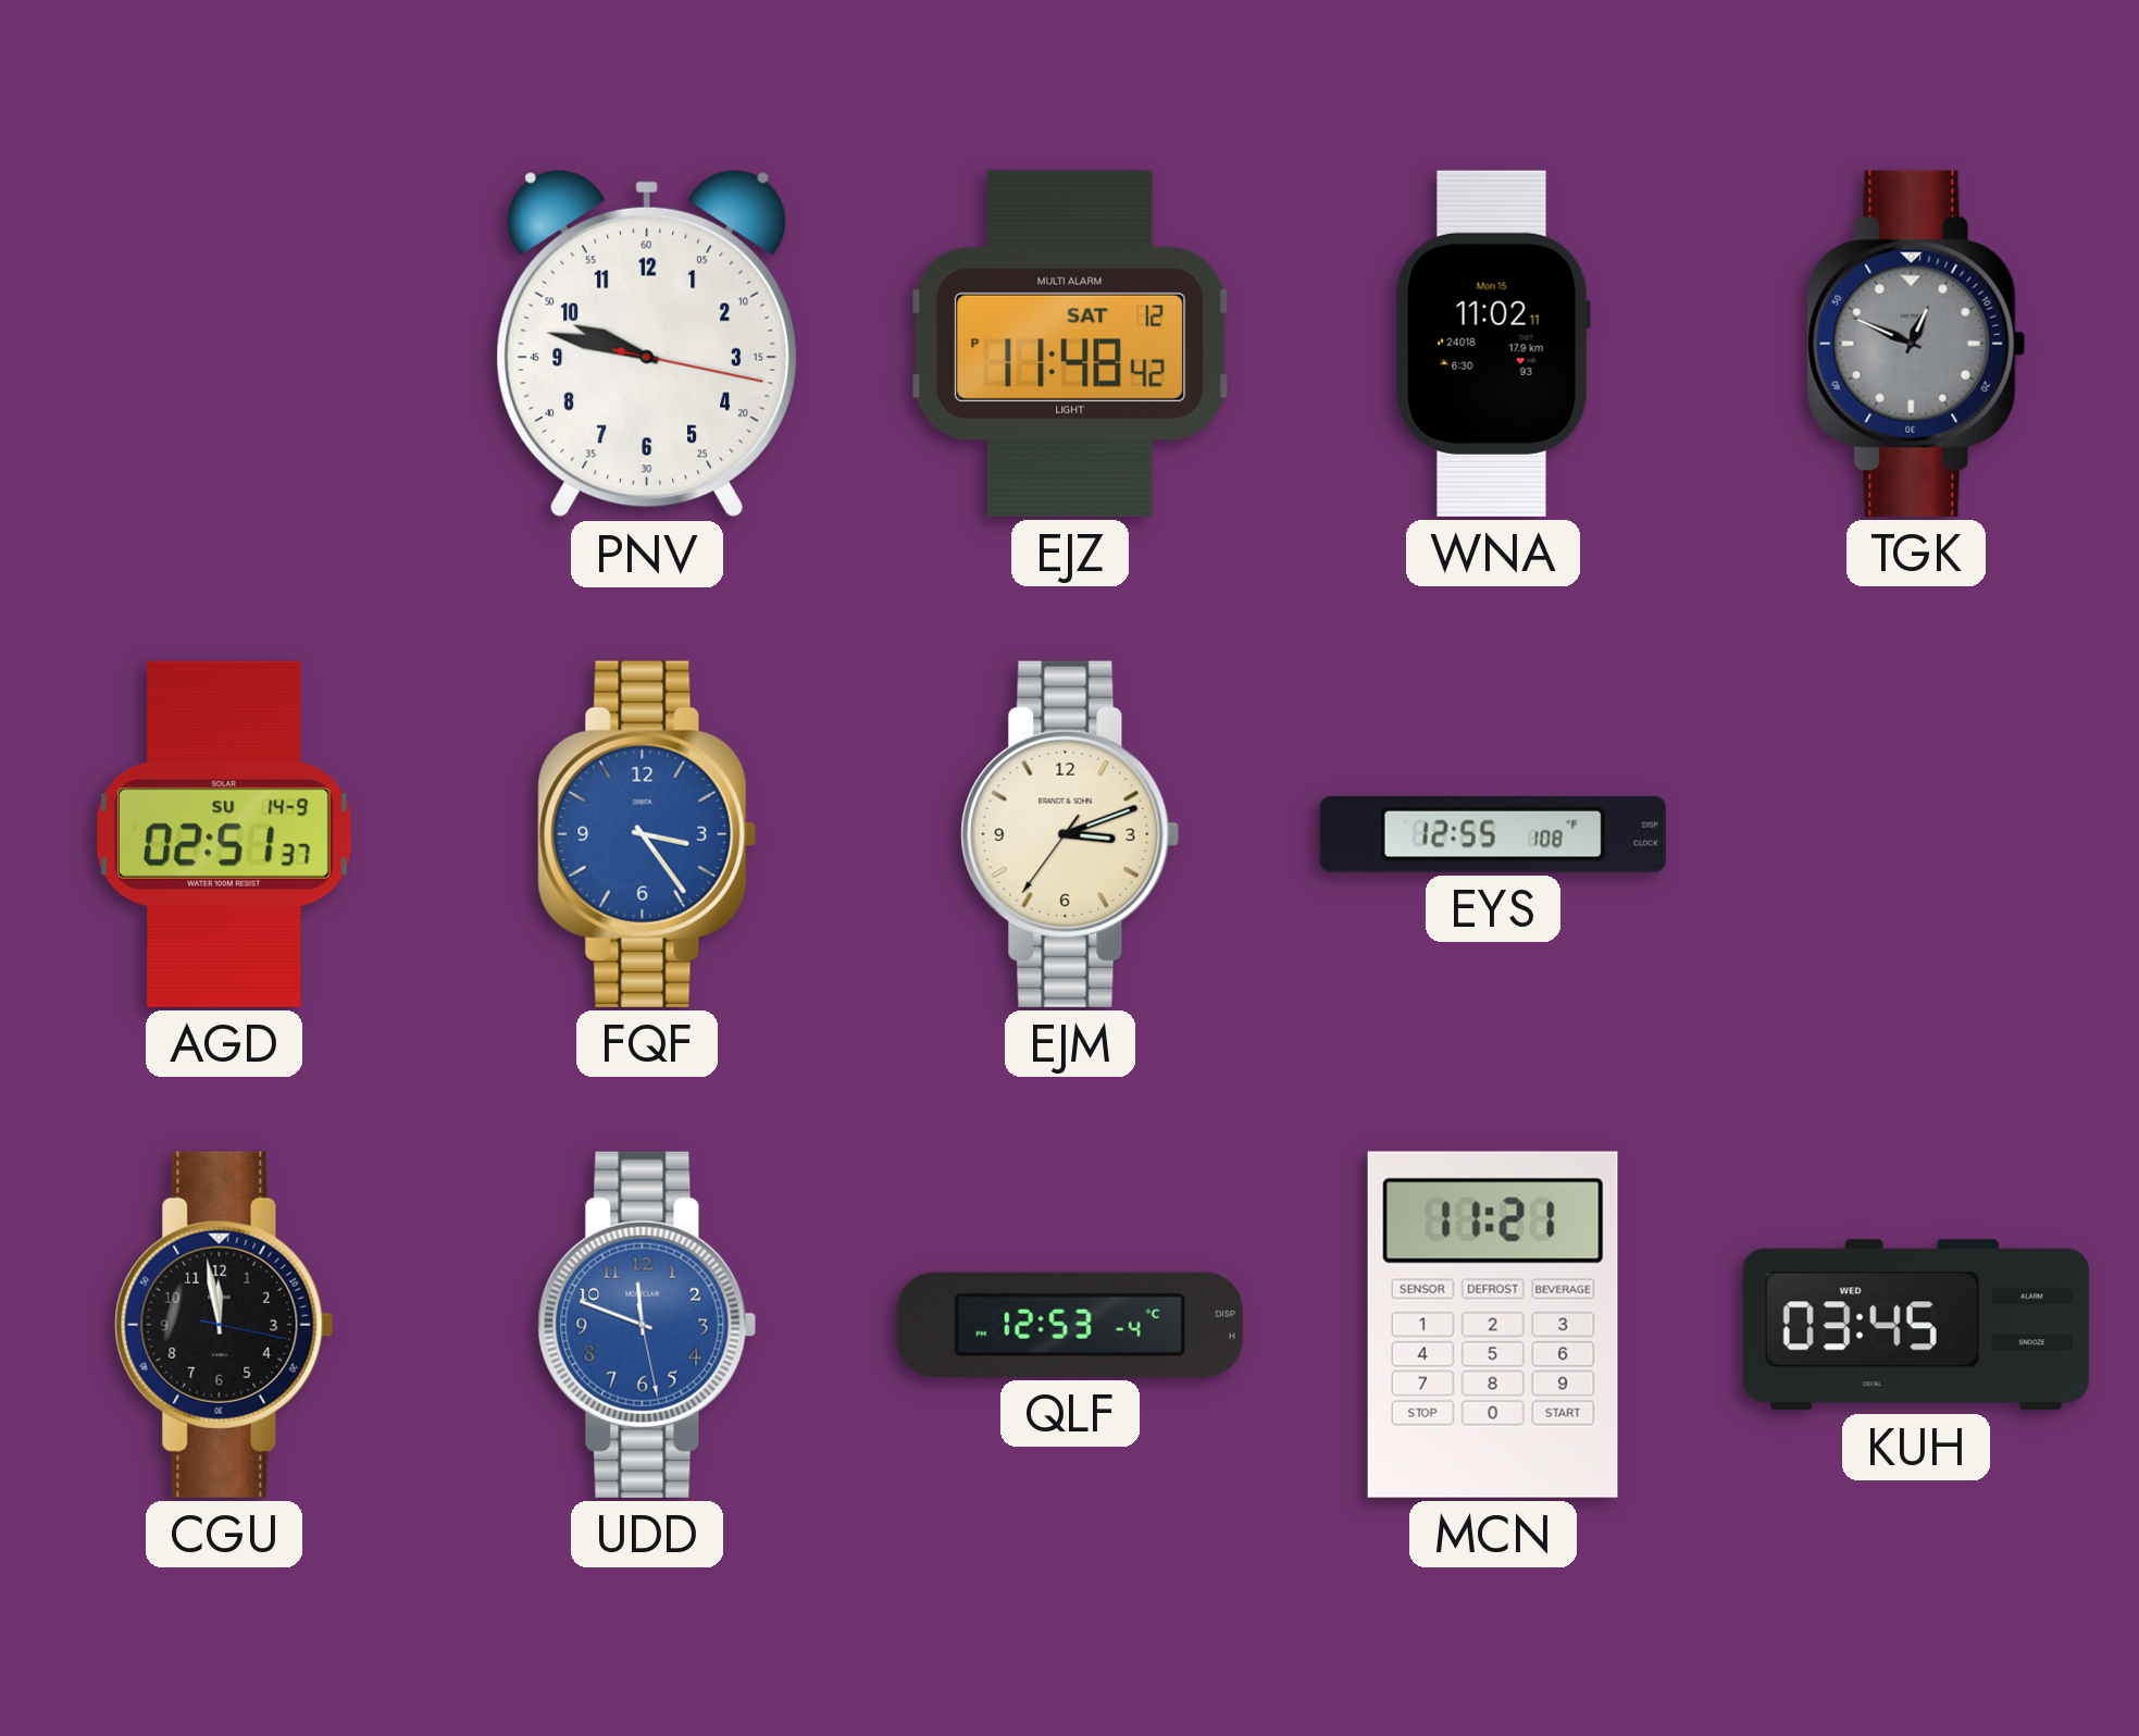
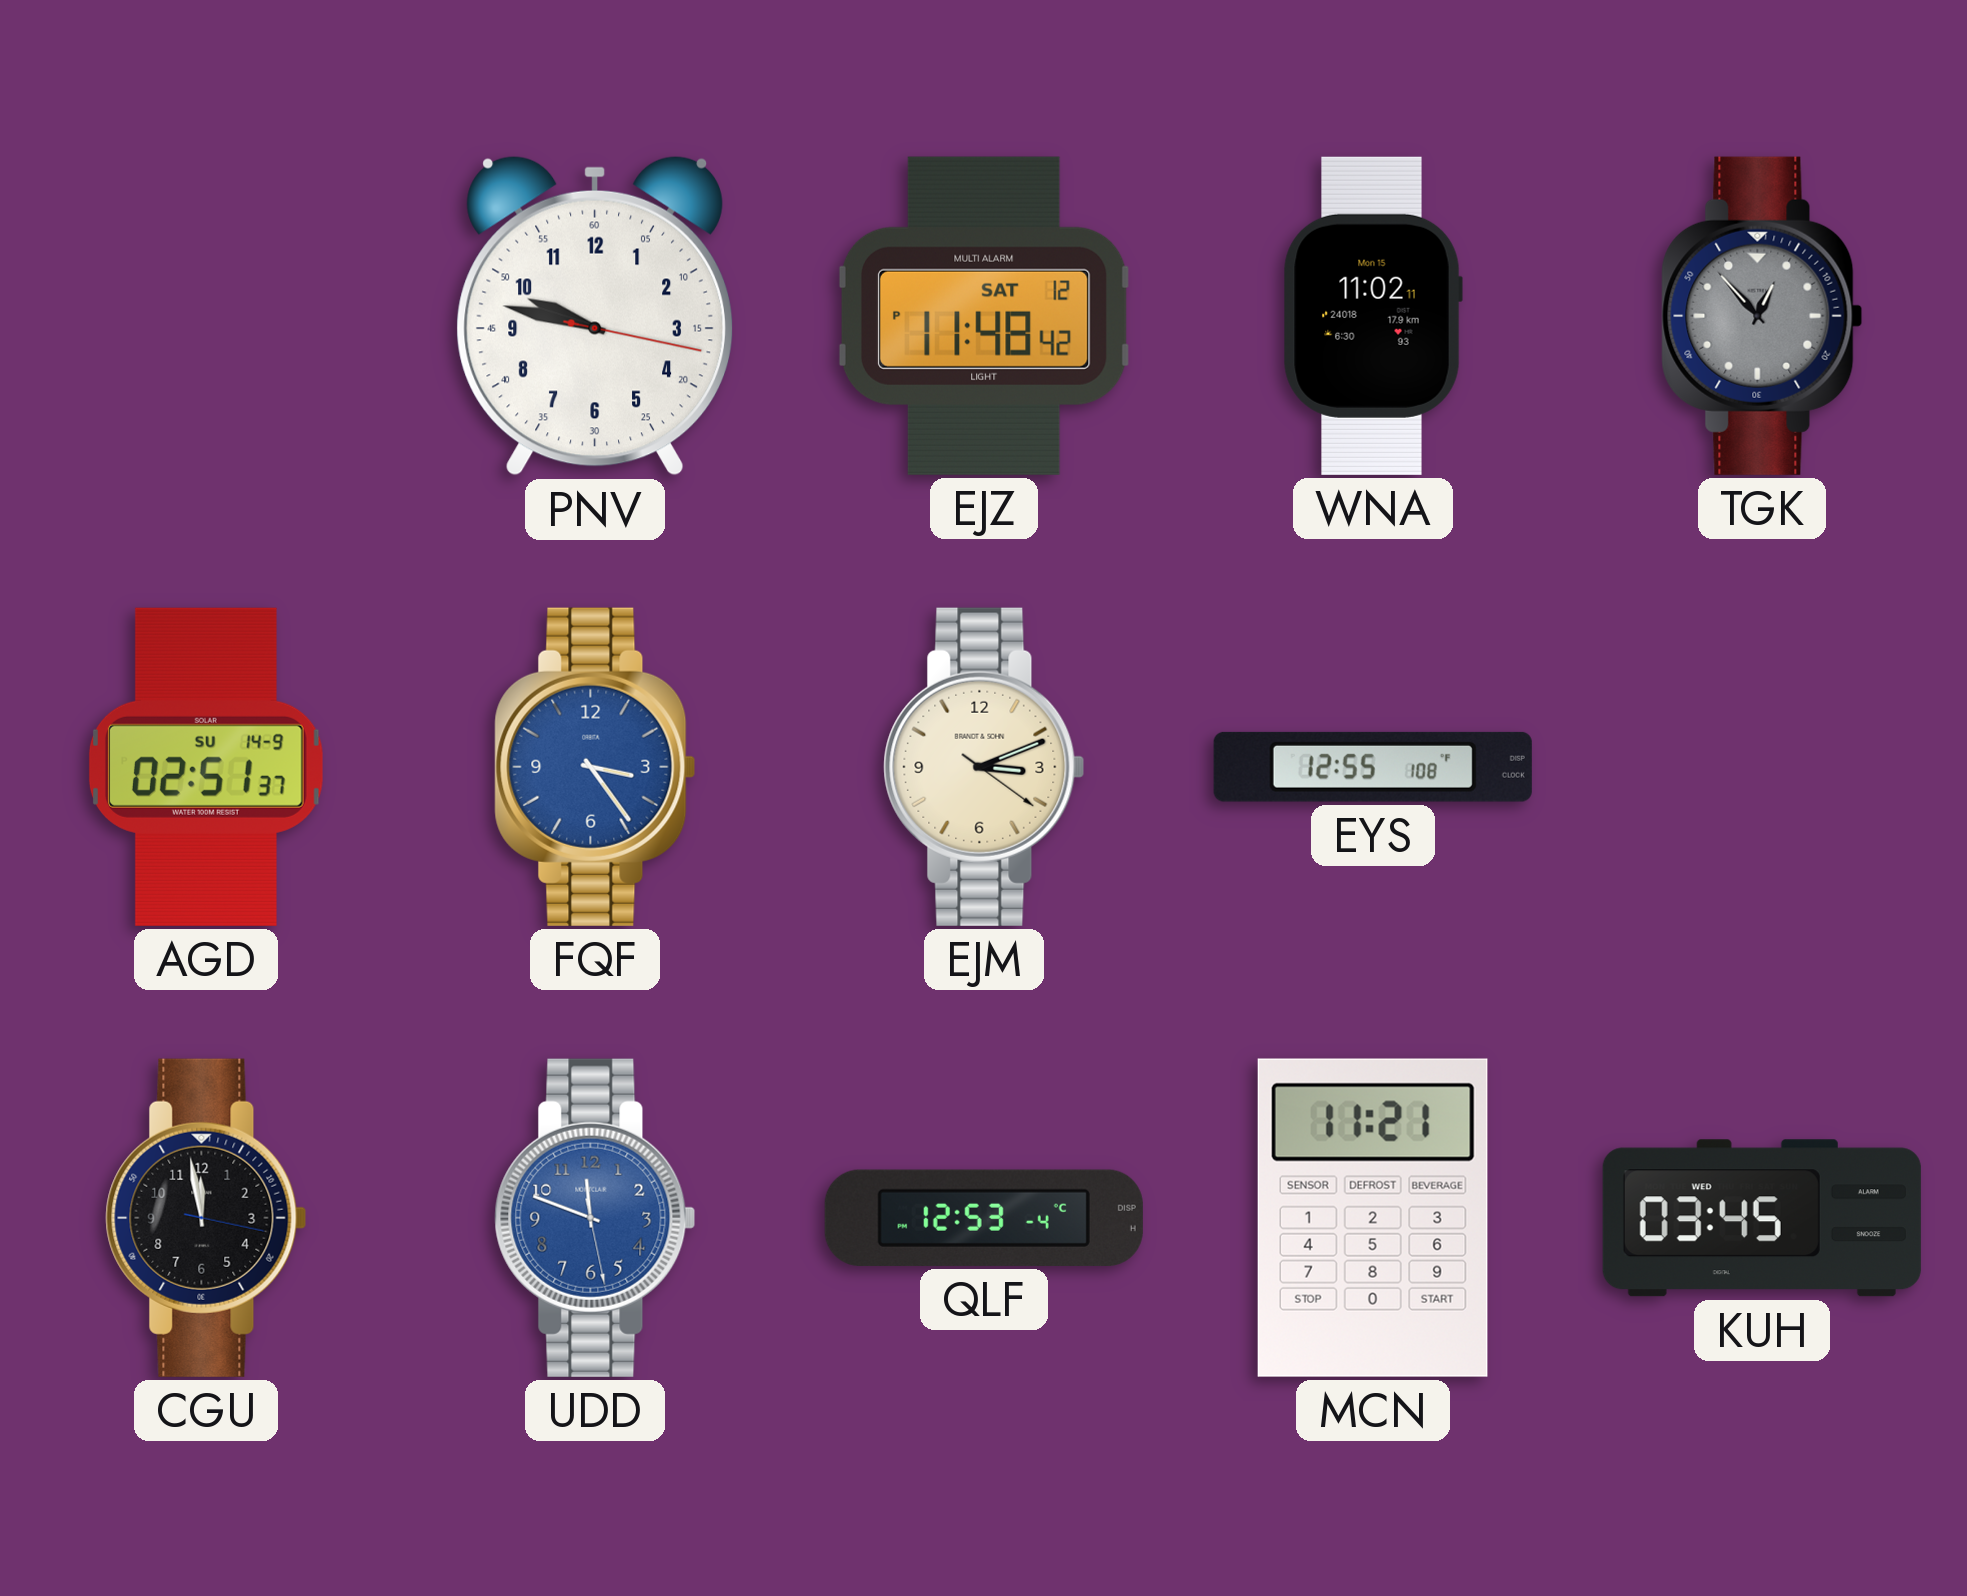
TGK: 12:49 -> 12:53 (1762, 316)
EJM: 3:11:36 -> 3:11:21 (984, 767)
